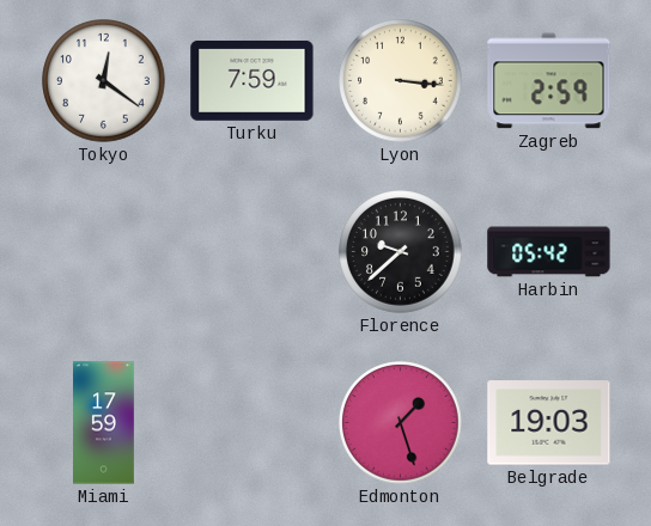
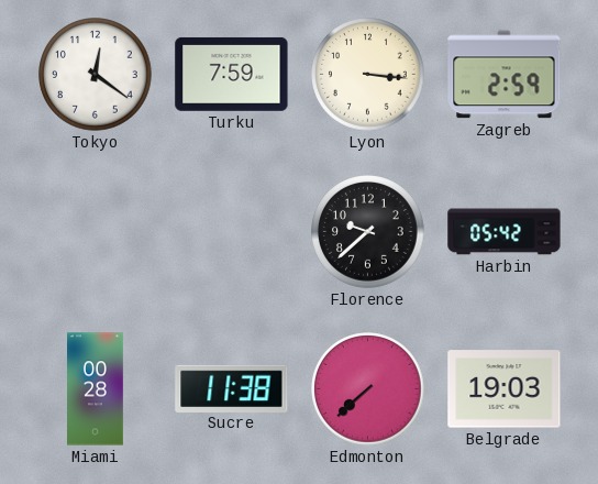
Miami: 17:59 -> 00:28 (96, 389)
Sucre: none -> 11:38 (232, 388)
Edmonton: 1:27 -> 7:38 (368, 389)
